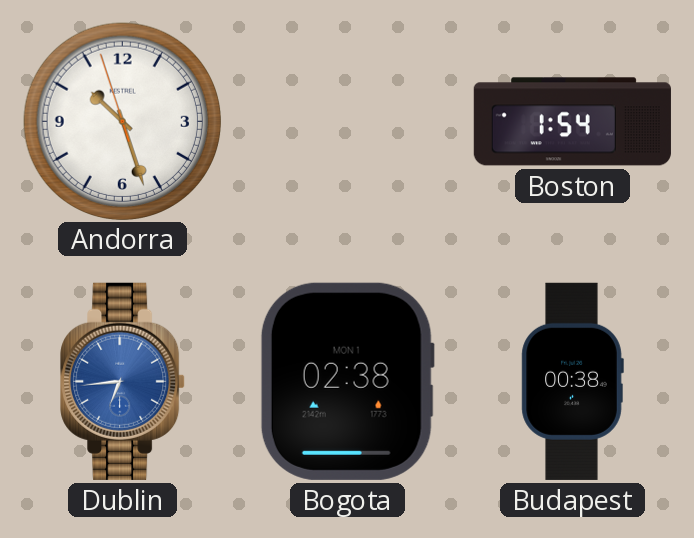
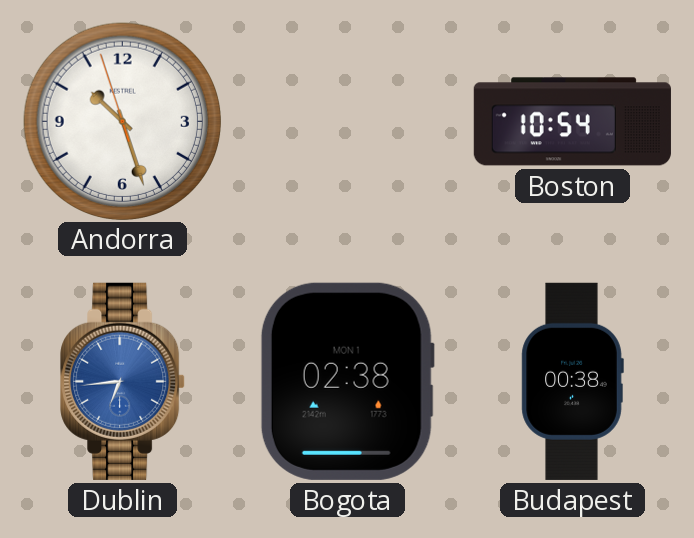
Boston: 1:54 -> 10:54 (572, 122)
